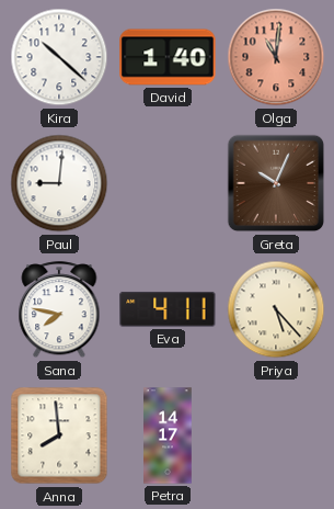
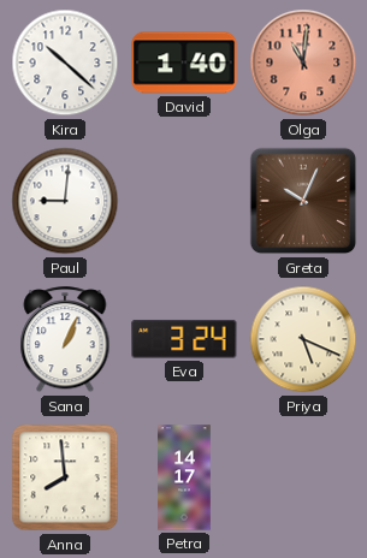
Sana: 7:47 -> 1:04 (65, 340)
Eva: 4:11 -> 3:24 (184, 339)
Priya: 5:23 -> 5:19 (303, 339)
